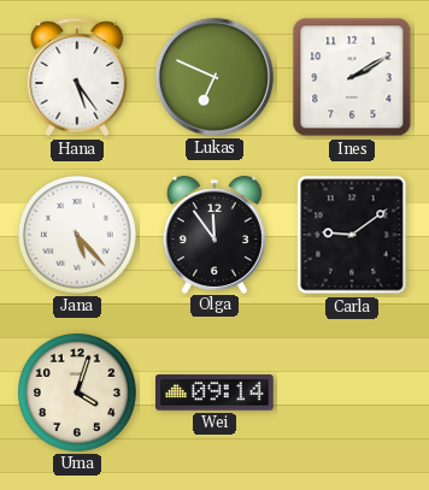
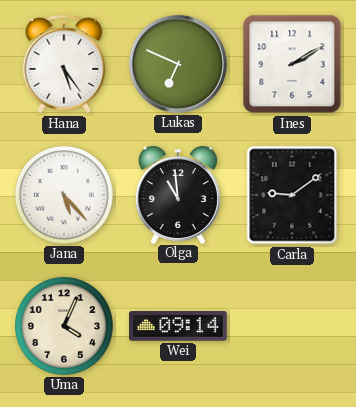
Olga: 11:54 -> 10:59 (178, 195)
Uma: 4:03 -> 4:04 (64, 326)
